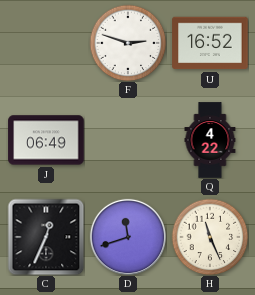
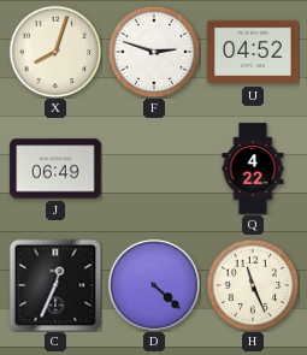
X: none -> 8:03 (55, 52)
U: 16:52 -> 04:52 (253, 52)
D: 11:42 -> 4:22 (154, 285)
